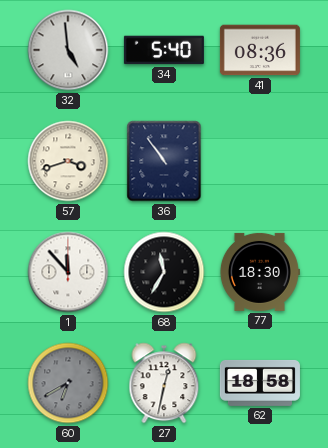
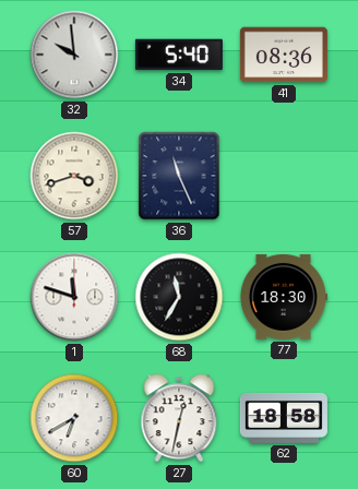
32: 4:59 -> 9:59 (74, 55)
36: 10:54 -> 11:26 (179, 176)
1: 11:53 -> 11:48 (74, 297)
60 dial: grey -> white (74, 418)
